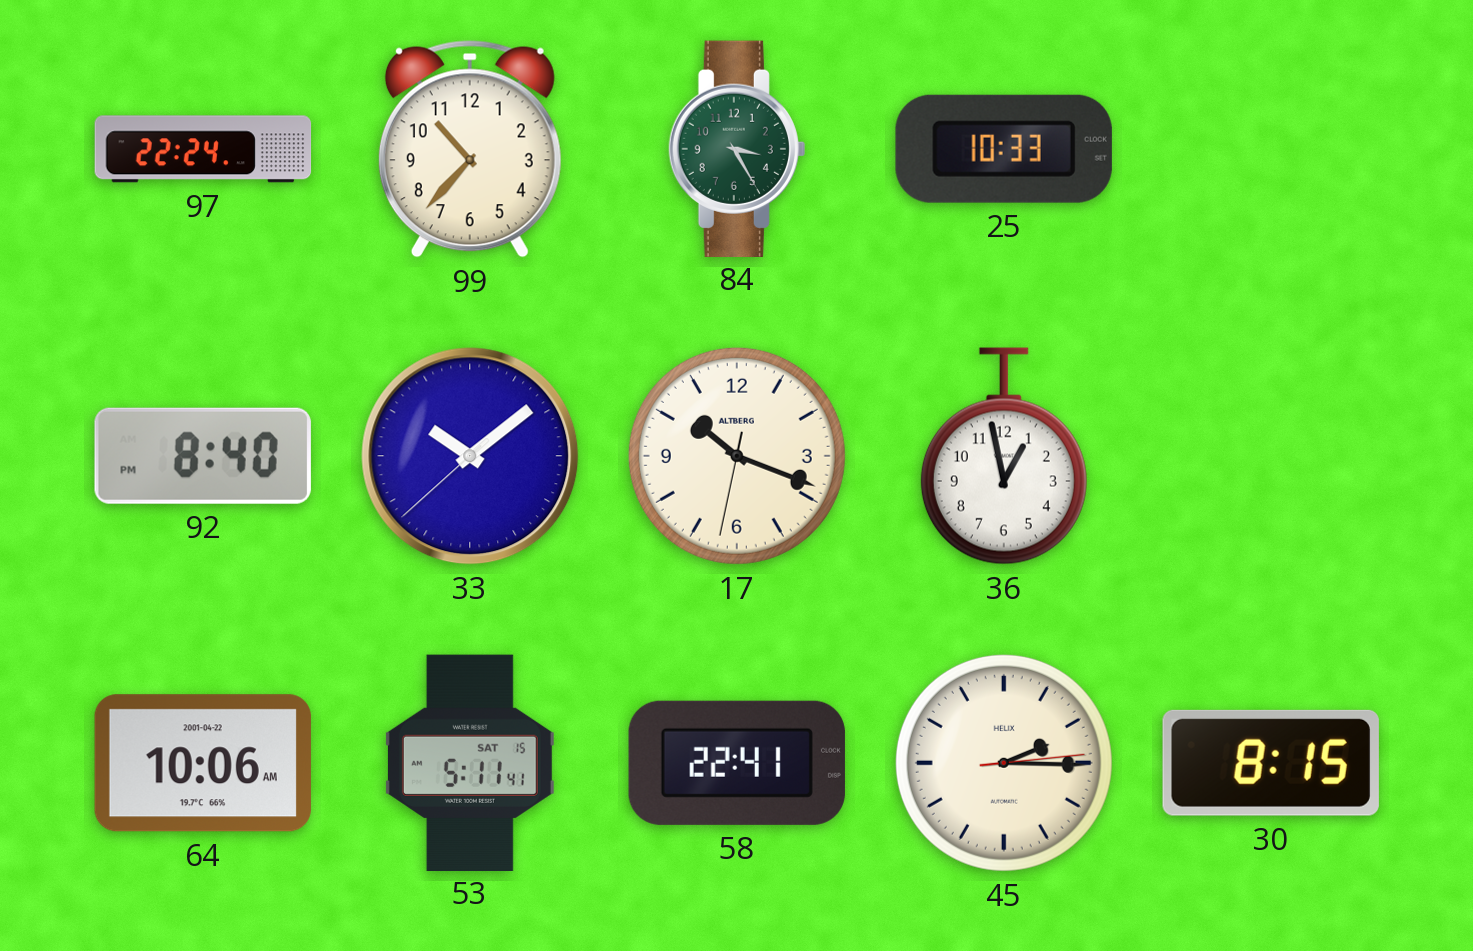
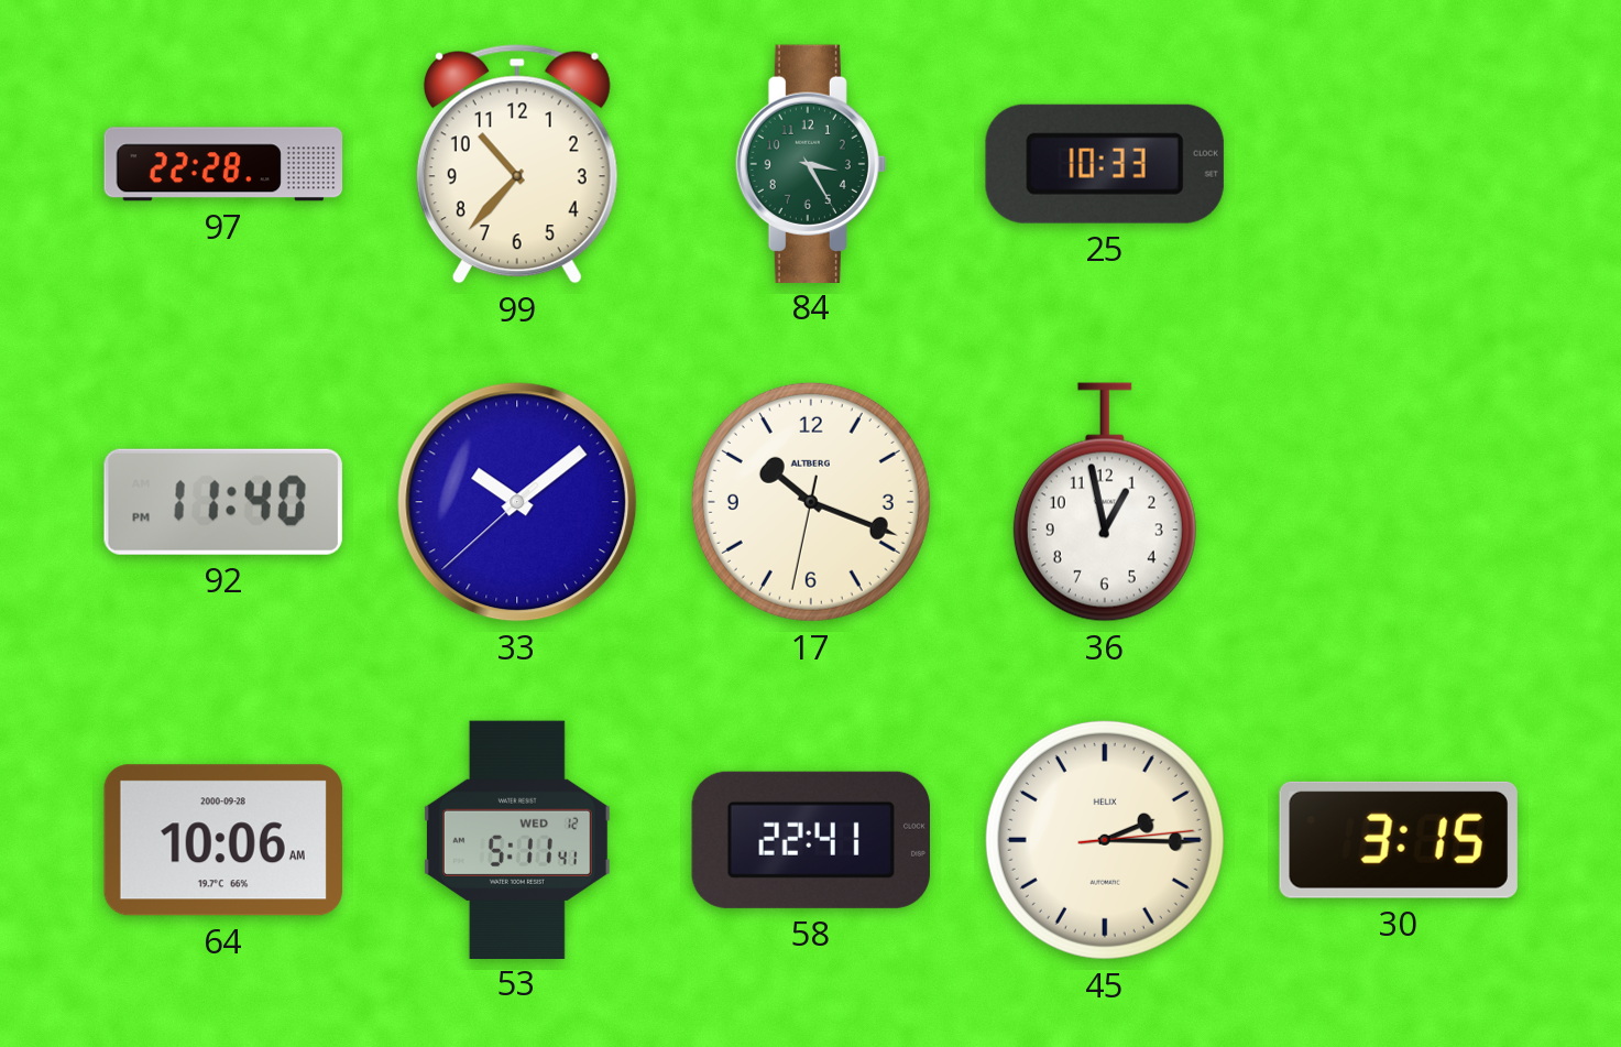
97: 22:24 -> 22:28 (223, 164)
92: 8:40 -> 11:40 (223, 502)
64 date: 2001-04-22 -> 2000-09-28 (223, 840)
53 date: SAT 15 -> WED 12 (517, 839)
30: 8:15 -> 3:15 (1399, 840)
